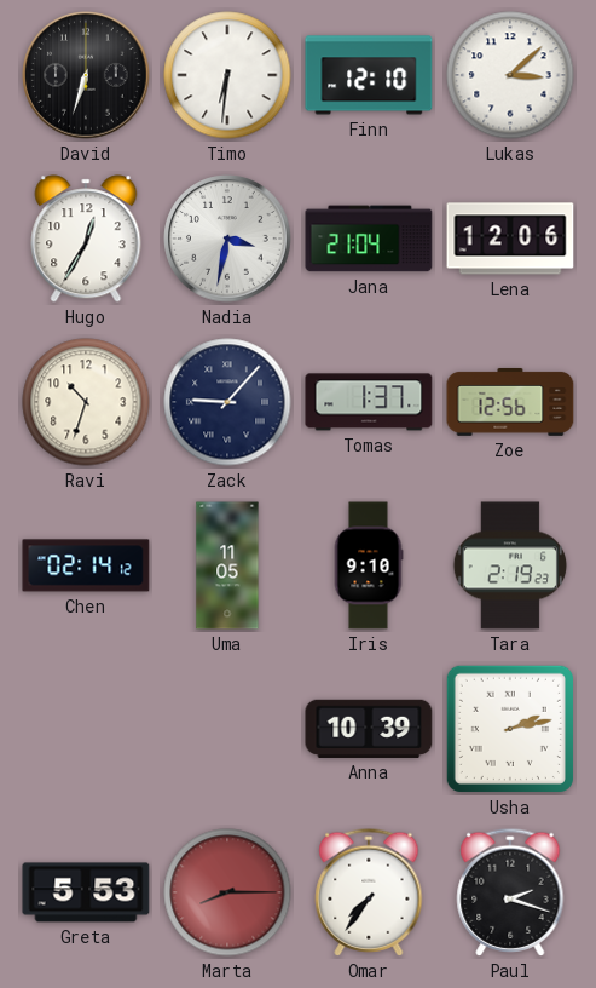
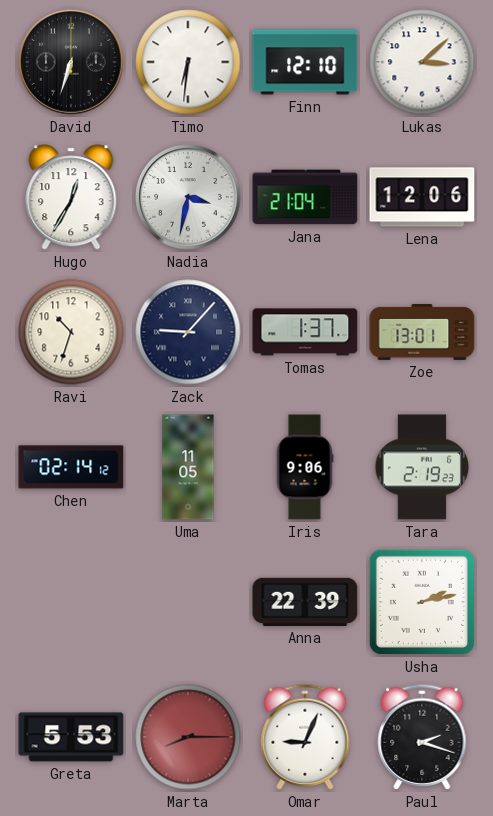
Zoe: 12:56 -> 13:01 (422, 332)
Iris: 9:10 -> 9:06 (305, 467)
Anna: 10:39 -> 22:39 (305, 602)
Omar: 7:36 -> 9:04 (305, 737)
